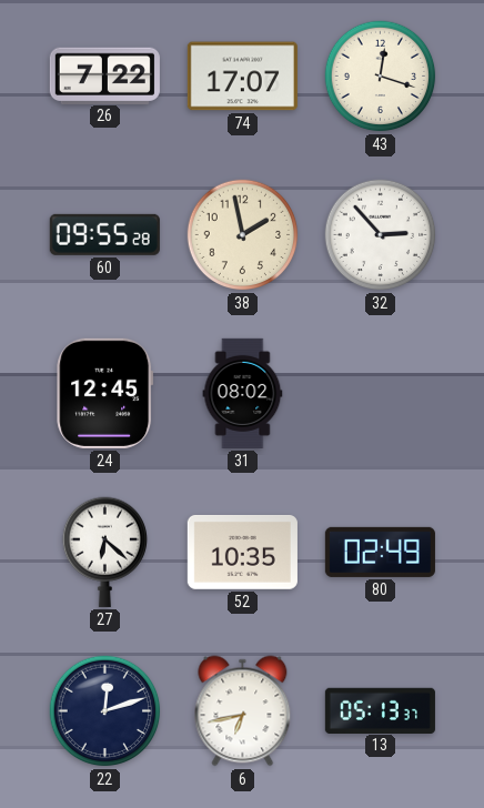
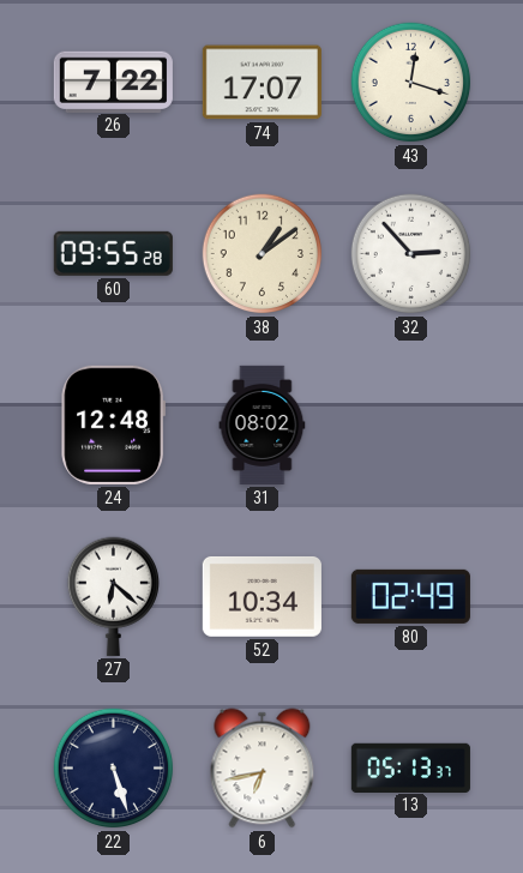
38: 1:58 -> 1:09 (263, 254)
24: 12:45 -> 12:48 (114, 425)
52: 10:35 -> 10:34 (261, 596)
22: 12:12 -> 5:27 (114, 769)
